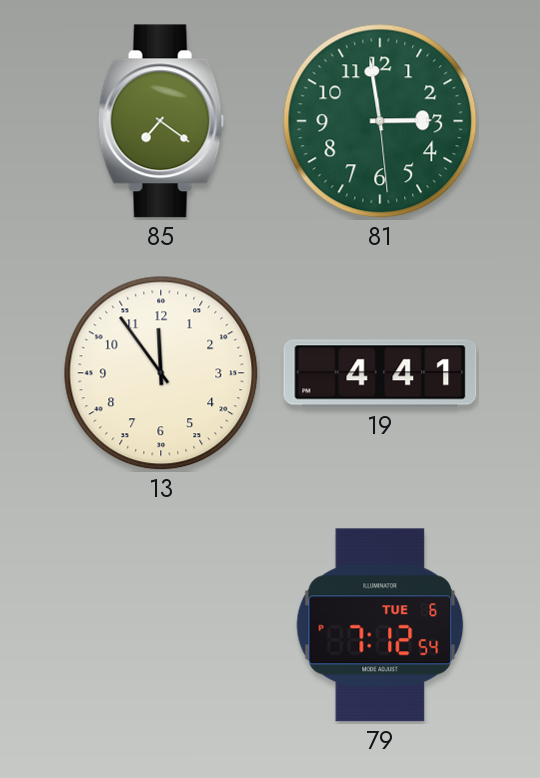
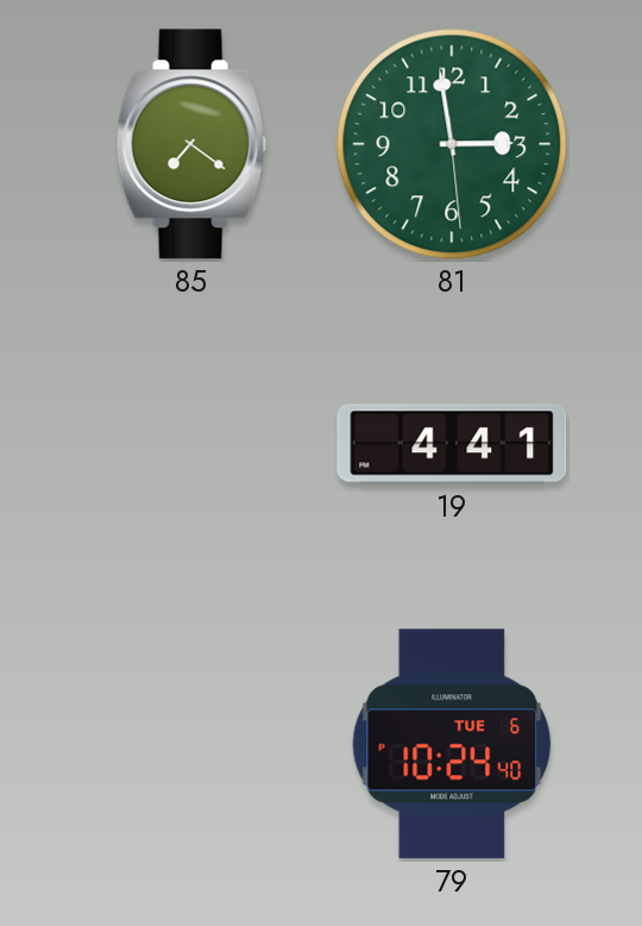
13: 11:54 -> none (161, 373)
79: 7:12 -> 10:24 (452, 744)
